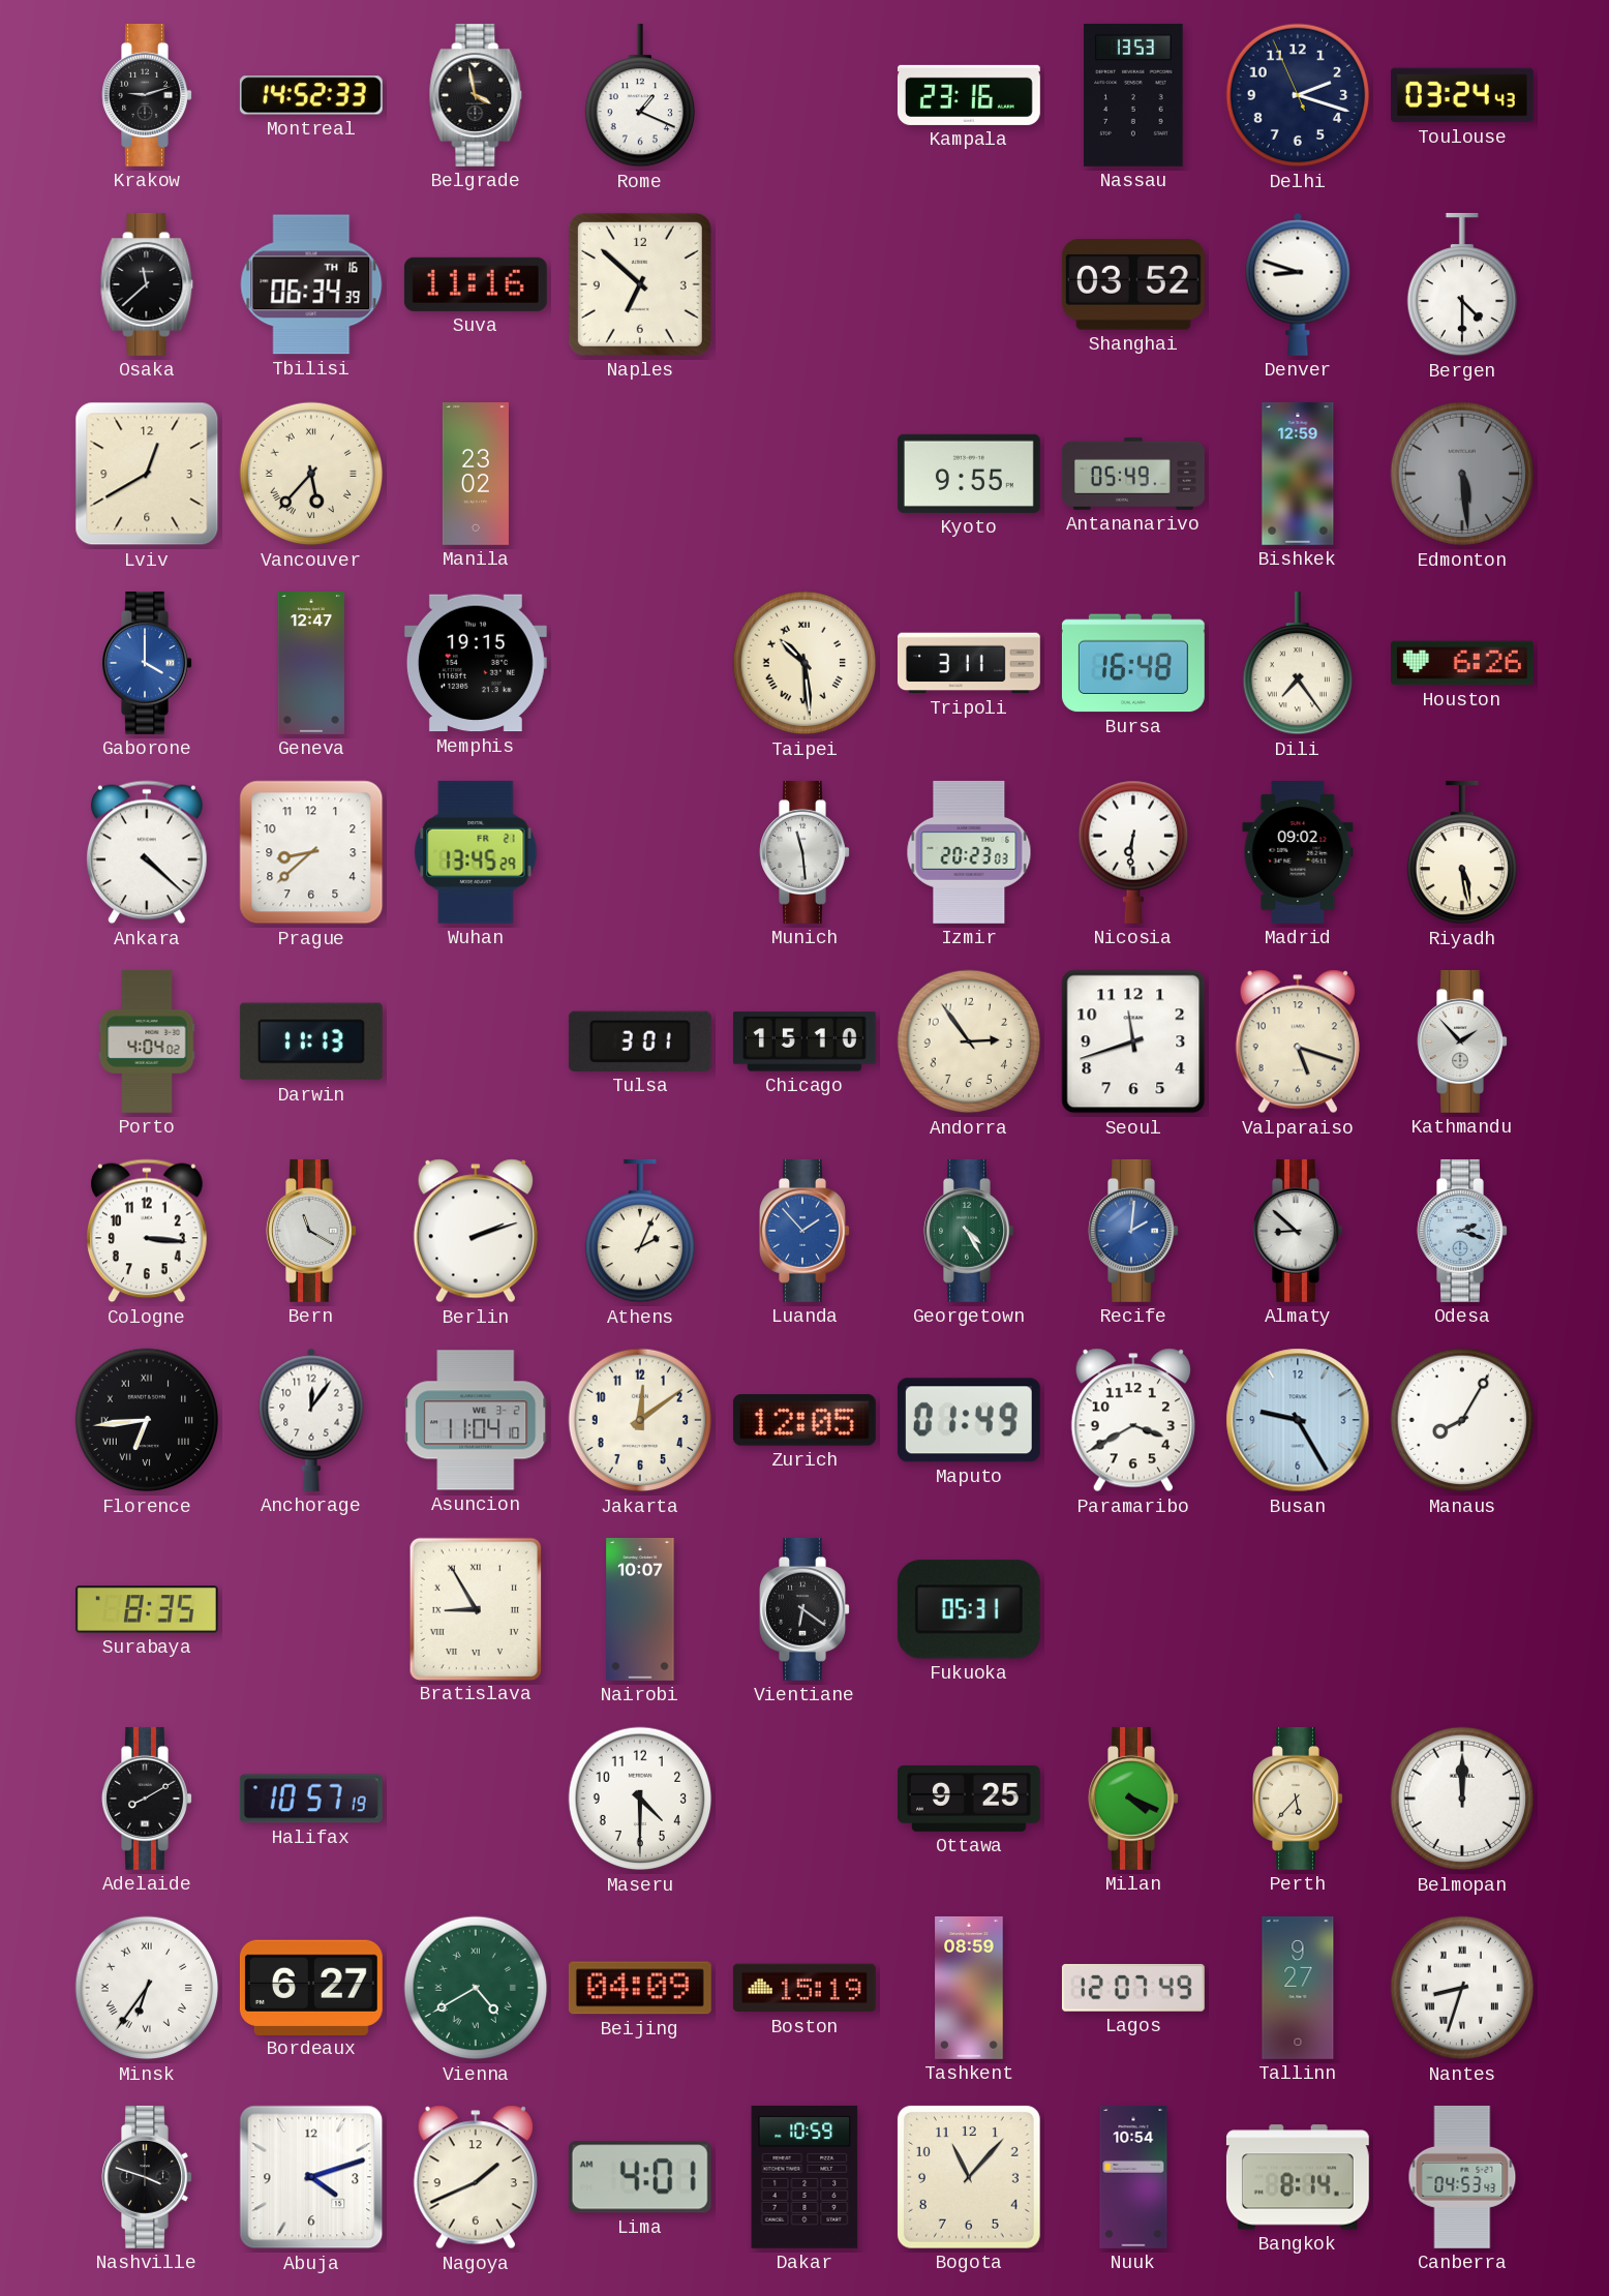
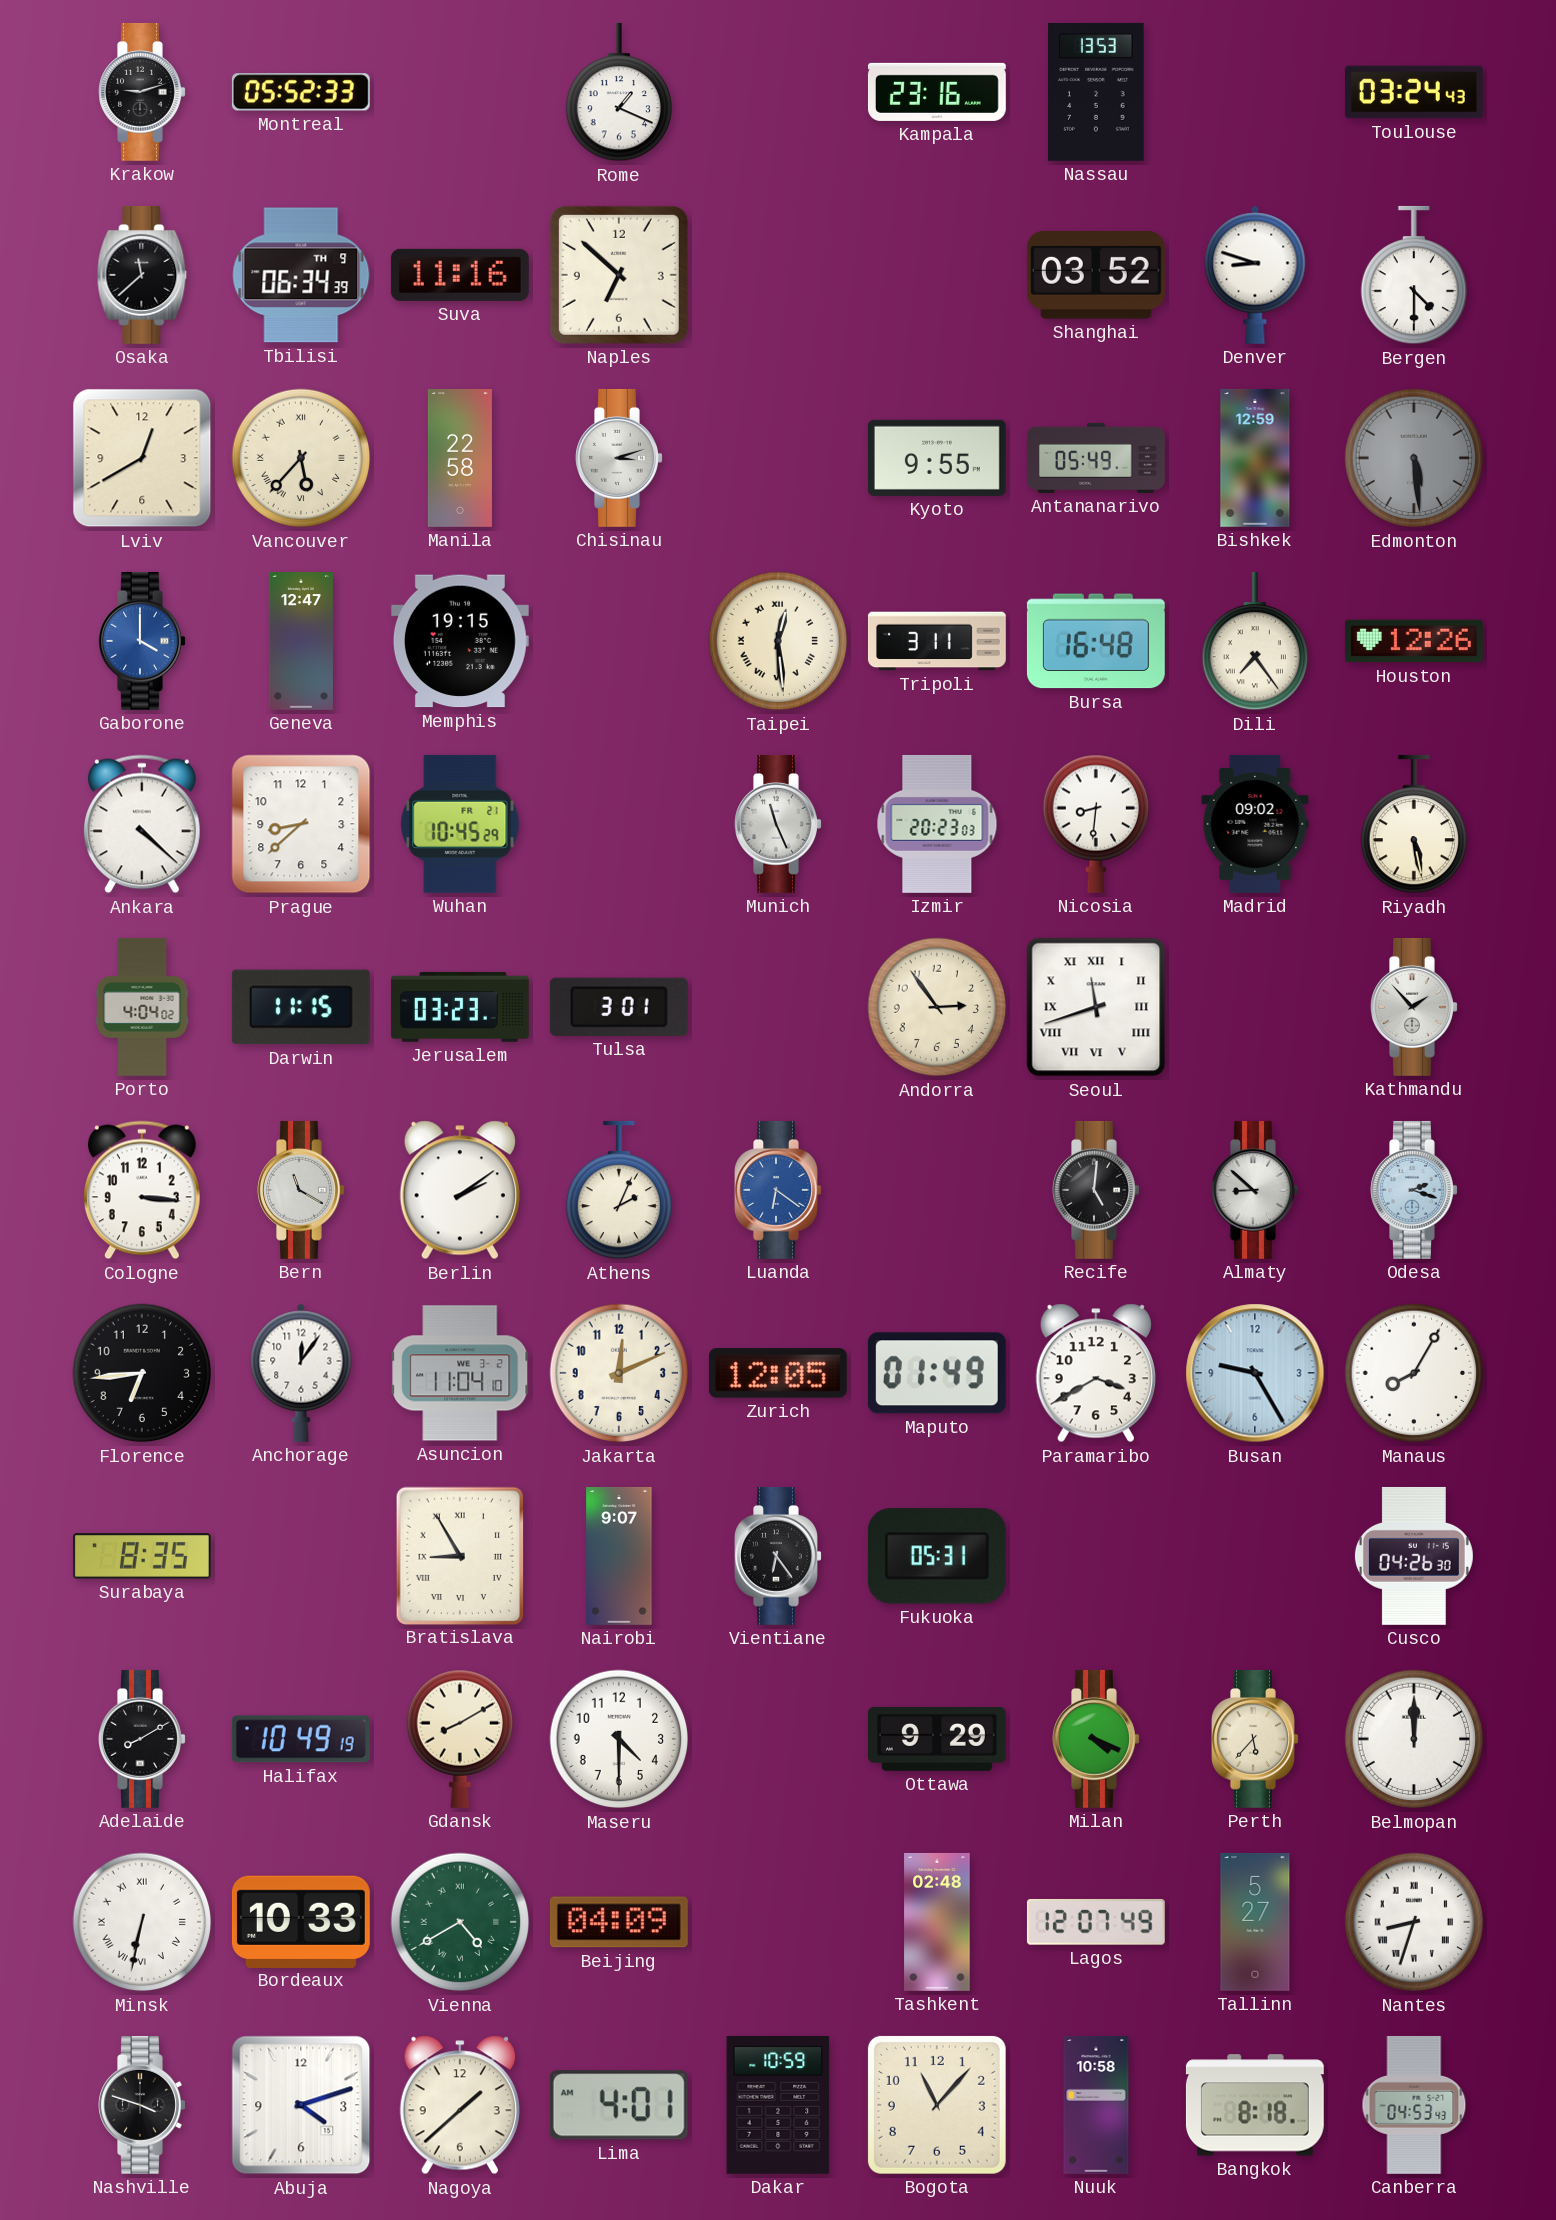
Montreal: 14:52 -> 05:52 (301, 92)
Belgrade: 3:58 -> none (476, 95)
Delhi: 2:17 -> none (1298, 95)
Tbilisi date: TH 16 -> TH 9 (301, 275)
Manila: 23:02 -> 22:58 (460, 459)
Chisinau: none -> 3:12 (619, 458)
Taipei: 10:29 -> 12:29 (778, 641)
Houston: 6:26 -> 12:26 (1414, 641)
Wuhan: 13:45 -> 10:45 (460, 824)
Munich: 11:29 -> 11:26 (778, 824)
Nicosia: 6:31 -> 8:31 (1095, 824)
Darwin: 11:13 -> 11:15 (301, 1007)
Jerusalem: none -> 03:23 (460, 1007)
Chicago: 15:10 -> none (805, 1041)
Seoul numerals: Arabic -> Roman (1096, 1007)
Valparaiso: 5:18 -> none (1298, 1041)
Berlin: 2:12 -> 2:09 (460, 1190)
Luanda: 1:53 -> 6:21 (778, 1190)
Georgetown: 4:25 -> none (969, 1231)
Recife: 2:01 -> 5:01 (1096, 1190)
Recife dial: blue -> black (1096, 1190)
Florence numerals: Roman -> Arabic (142, 1373)
Jakarta: 12:09 -> 12:11 (619, 1373)
Nairobi: 10:07 -> 9:07 (619, 1556)
Vientiane: 6:21 -> 6:24 (778, 1556)
Cusco: none -> 04:26 (1414, 1556)
Halifax: 10:57 -> 10:49 (301, 1739)
Gdansk: none -> 8:10 (459, 1739)
Ottawa: 9:25 -> 9:29 (937, 1739)
Minsk: 6:36 -> 6:32 (142, 1922)
Bordeaux: 6:27 -> 10:33 (301, 1921)
Boston: 15:19 -> none (805, 1988)
Tashkent: 08:59 -> 02:48 (937, 1922)
Tallinn: 9:27 -> 5:27 (1255, 1922)
Nagoya: 1:41 -> 1:38 (460, 2105)
Nuuk: 10:54 -> 10:58 (1096, 2106)
Bangkok: 8:14 -> 8:18 (1255, 2105)
